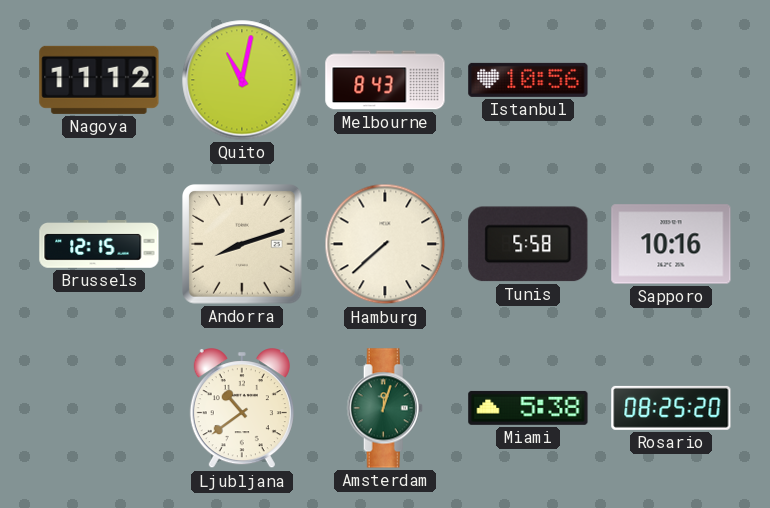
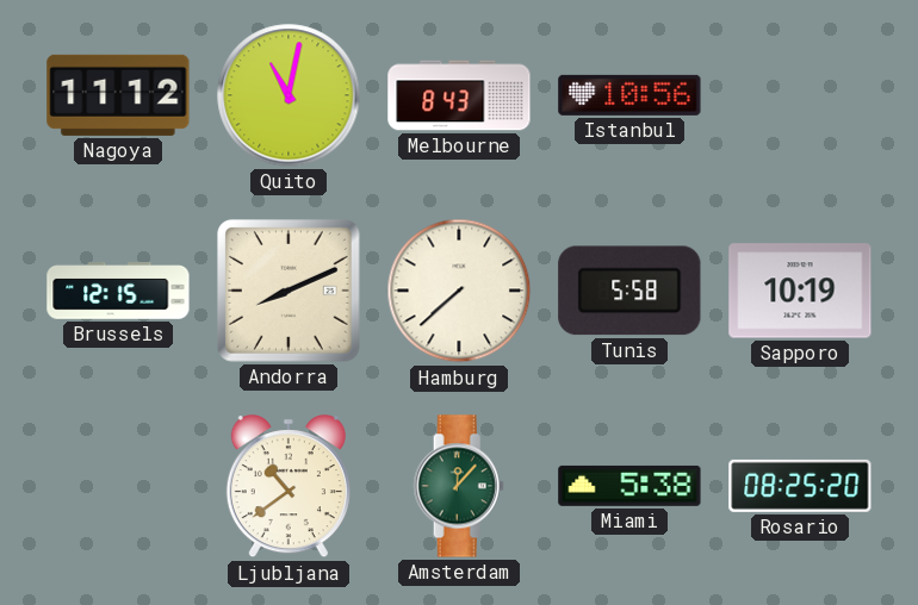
Andorra: 8:12 -> 8:11 (290, 292)
Sapporo: 10:16 -> 10:19 (800, 291)
Amsterdam: 12:03 -> 12:07 (459, 486)
